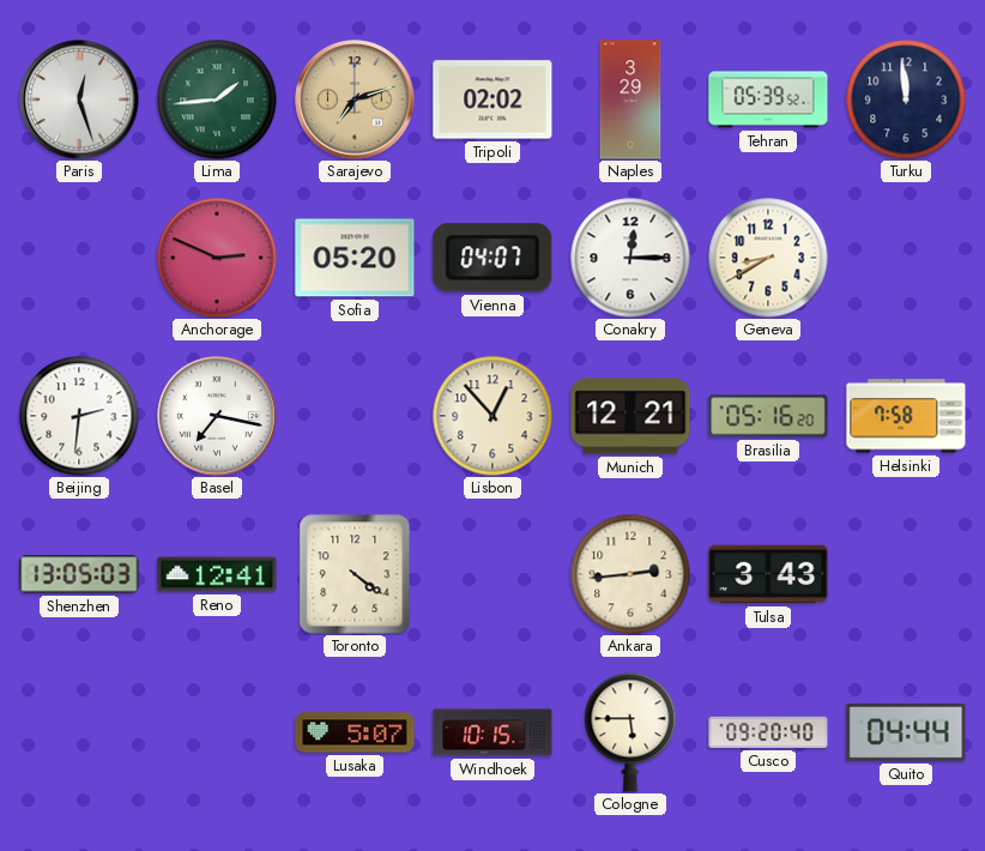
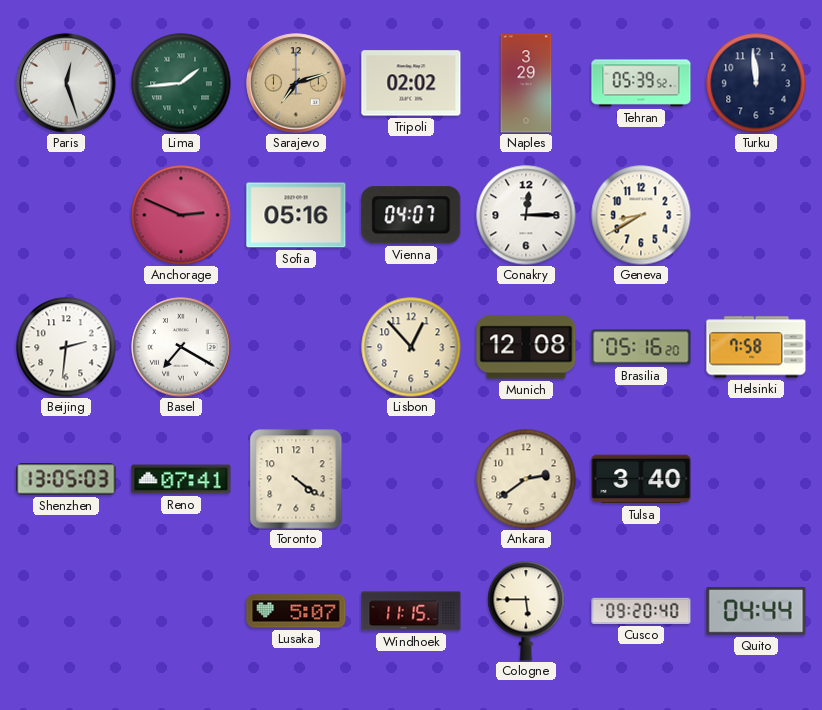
Sofia: 05:20 -> 05:16 (296, 215)
Basel: 7:17 -> 7:20 (181, 347)
Munich: 12:21 -> 12:08 (526, 347)
Reno: 12:41 -> 07:41 (181, 479)
Ankara: 2:44 -> 2:39 (526, 479)
Tulsa: 3:43 -> 3:40 (641, 479)
Windhoek: 10:15 -> 11:15 (411, 611)
